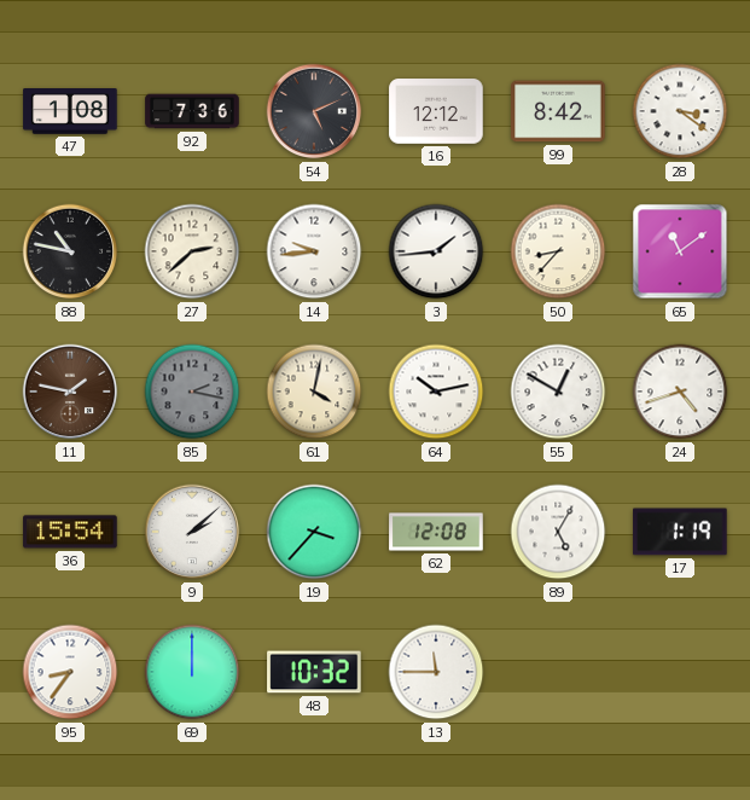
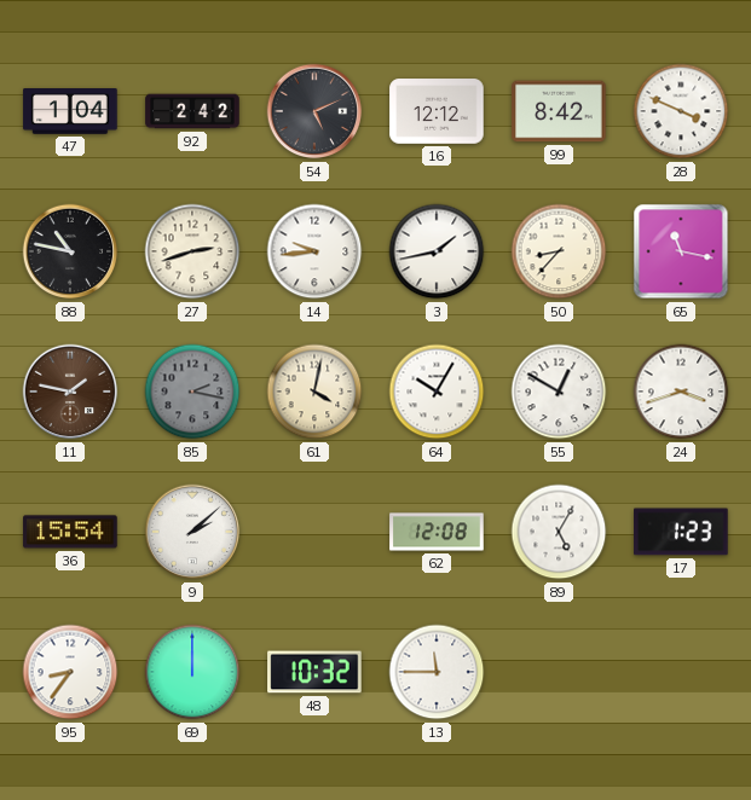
47: 1:08 -> 1:04 (70, 111)
92: 7:36 -> 2:42 (192, 111)
28: 3:21 -> 3:49 (681, 111)
27: 2:38 -> 2:42 (192, 251)
3: 1:44 -> 1:43 (437, 251)
65: 11:09 -> 11:17 (681, 251)
64: 10:13 -> 10:05 (437, 392)
24: 4:42 -> 3:42 (681, 392)
19: 3:37 -> none (314, 532)
17: 1:19 -> 1:23 (681, 532)
